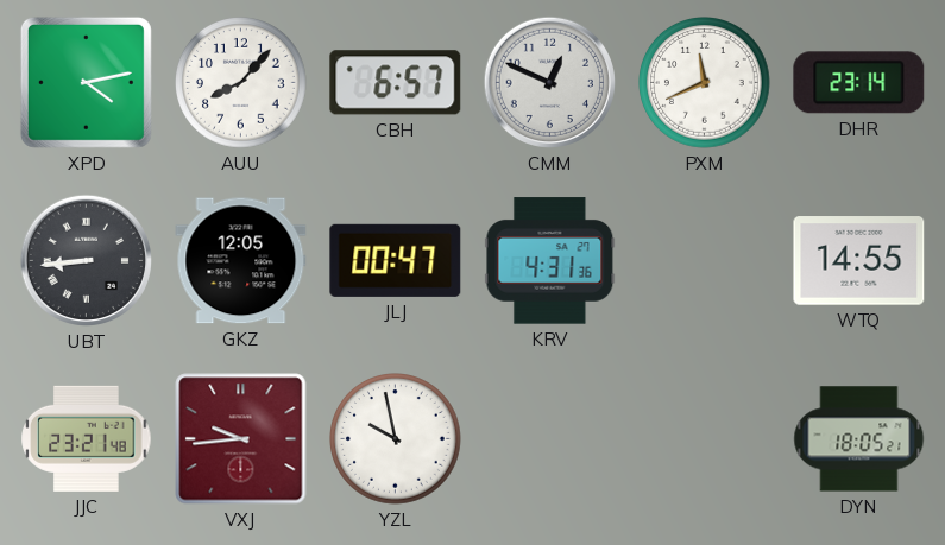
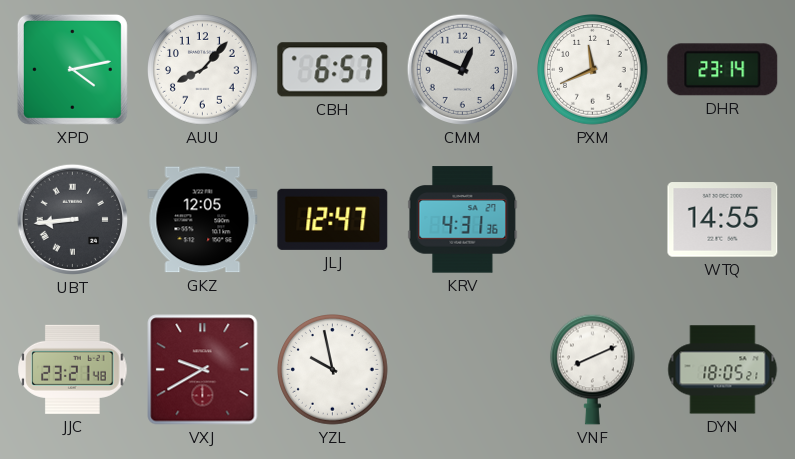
JLJ: 00:47 -> 12:47 (333, 219)
VXJ: 9:44 -> 9:40 (203, 370)
VNF: none -> 8:11 (593, 369)
